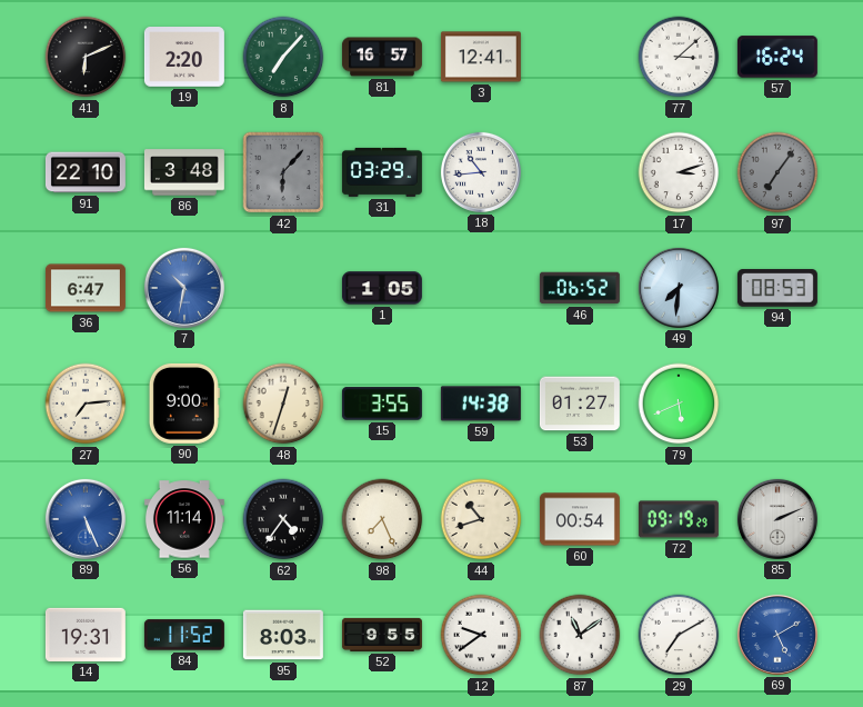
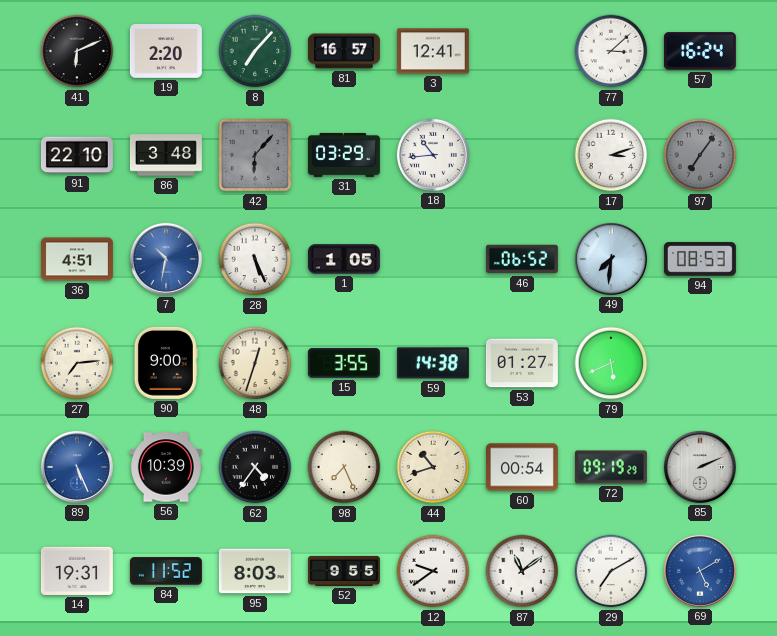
36: 6:47 -> 4:51 (77, 259)
28: none -> 5:26 (255, 259)
56: 11:14 -> 10:39 (166, 467)
